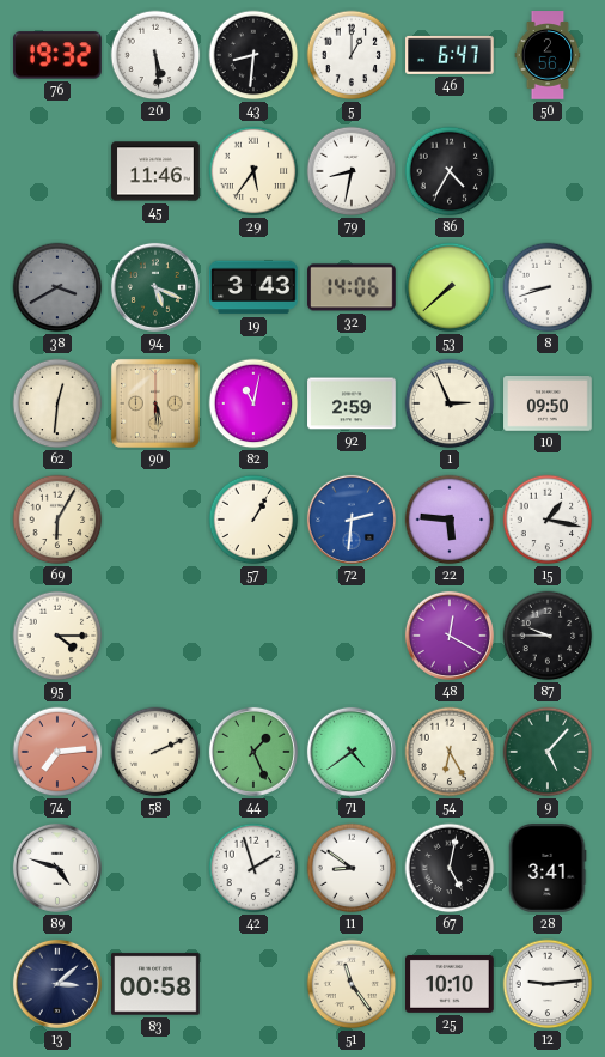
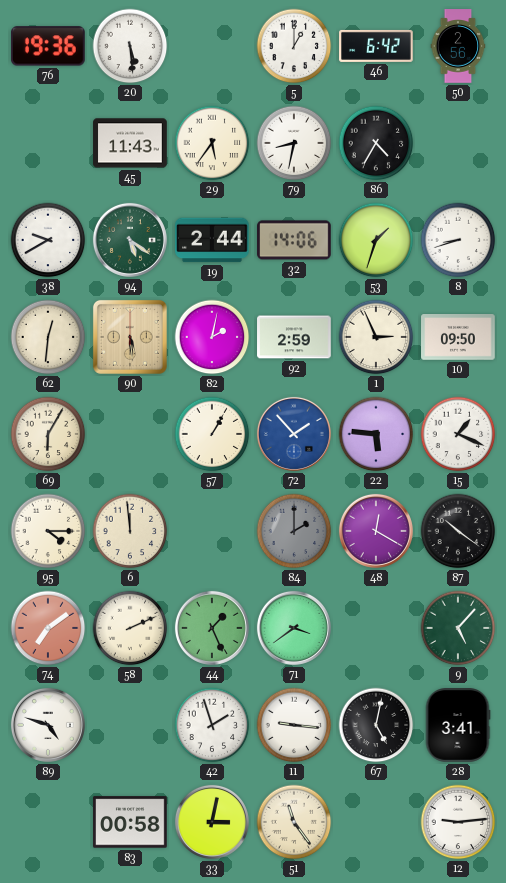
76: 19:32 -> 19:36 (49, 46)
43: 8:31 -> none (253, 55)
46: 6:47 -> 6:42 (376, 46)
45: 11:46 -> 11:43 (130, 143)
38: 3:40 -> 9:40 (48, 240)
38 dial: grey -> white (48, 240)
94: 5:19 -> 5:21 (130, 240)
19: 3:43 -> 2:44 (213, 240)
53: 7:38 -> 1:33 (376, 240)
82: 11:02 -> 2:02 (212, 337)
72: 2:31 -> 1:53 (294, 434)
15: 1:17 -> 1:19 (458, 434)
6: none -> 11:59 (130, 531)
84: none -> 2:00 (294, 531)
87: 9:45 -> 10:21 (458, 531)
74: 7:14 -> 7:09 (48, 628)
71: 4:39 -> 3:39 (294, 628)
54: 6:25 -> none (450, 752)
11: 8:51 -> 9:16 (294, 725)
13: 3:08 -> none (57, 984)
33: none -> 3:02 (212, 822)
25: 10:10 -> none (450, 985)
